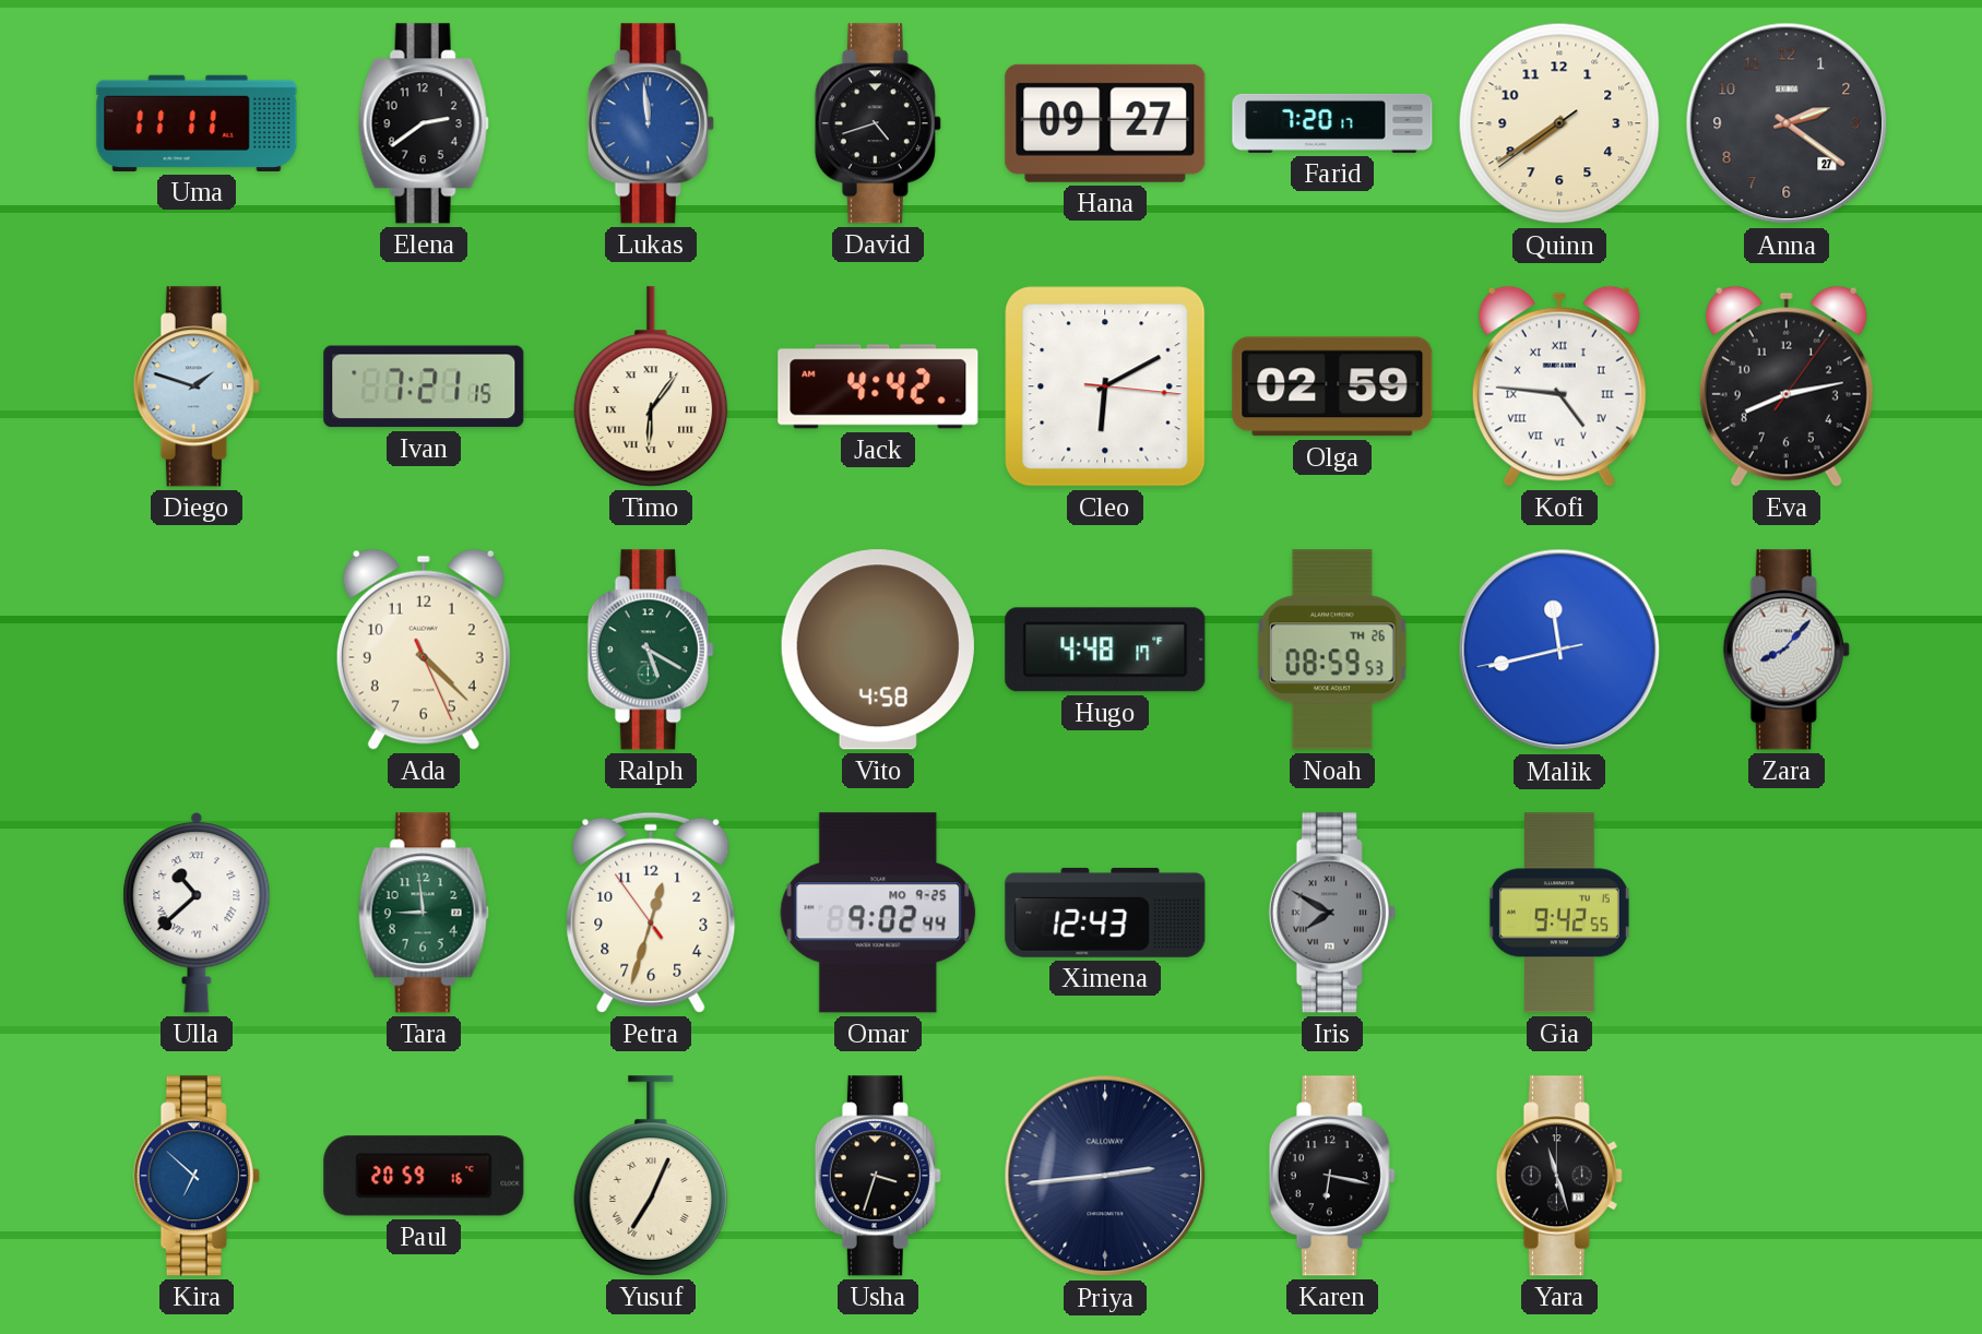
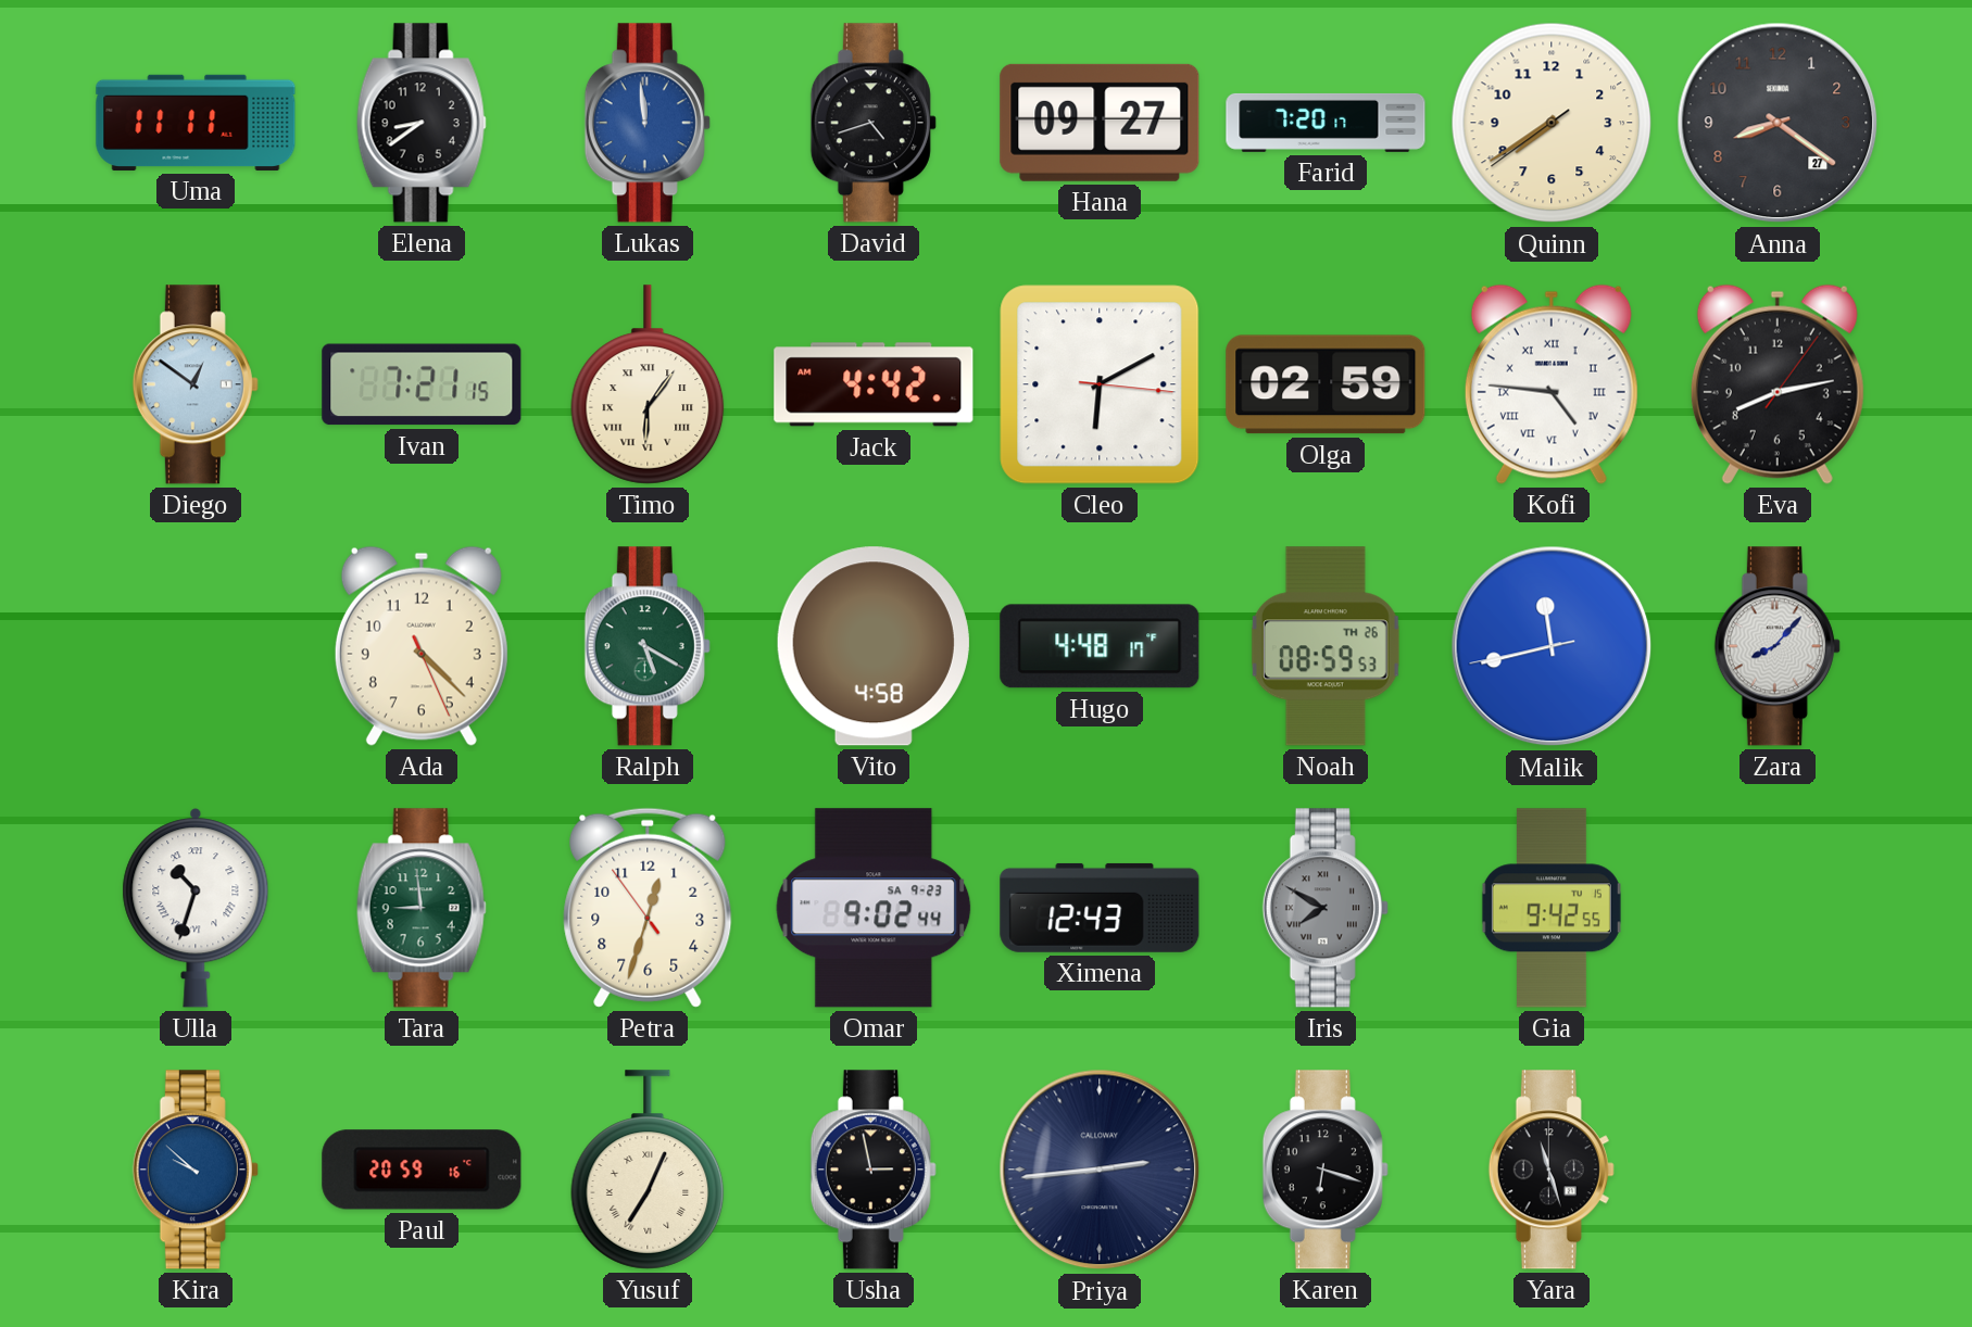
Elena: 2:39 -> 8:39 (422, 123)
Anna: 2:21 -> 8:21 (1778, 123)
Diego: 1:48 -> 12:51 (196, 384)
Ulla: 10:38 -> 10:33 (196, 908)
Omar date: MO 9-25 -> SA 9-23 (874, 908)
Kira: 6:52 -> 9:52 (196, 1170)
Usha: 3:33 -> 2:58 (874, 1170)
Karen: 6:17 -> 6:18 (1326, 1170)
